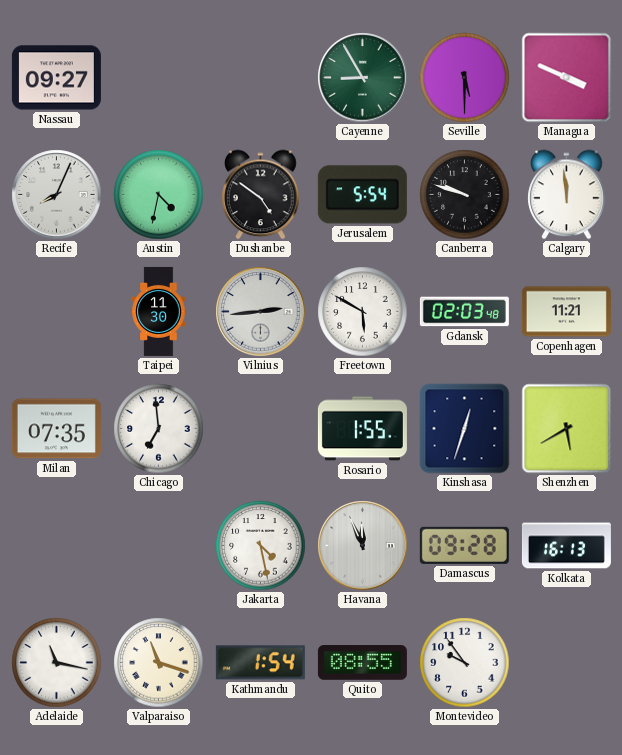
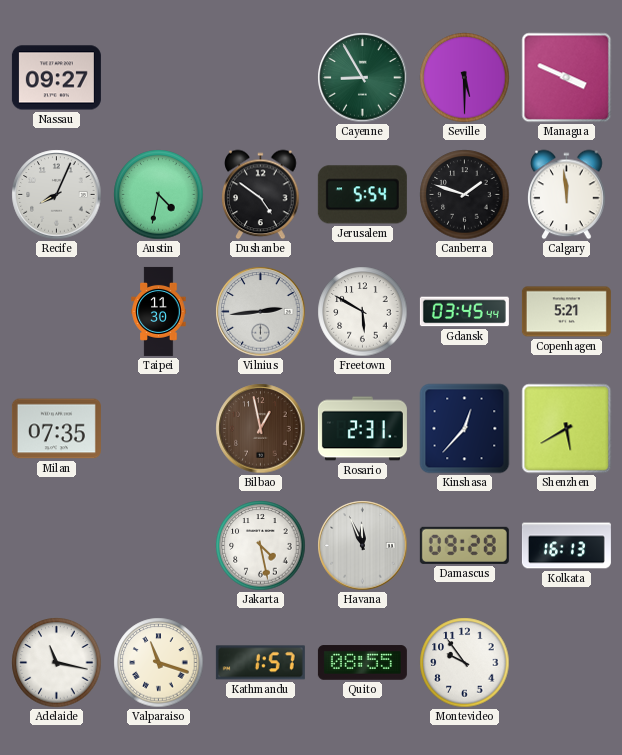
Canberra: 9:48 -> 1:48 (465, 195)
Gdansk: 02:03 -> 03:45 (464, 312)
Copenhagen: 11:21 -> 5:21 (566, 312)
Chicago: 6:59 -> none (159, 429)
Bilbao: none -> 12:58 (261, 429)
Rosario: 1:55 -> 2:31 (362, 429)
Kinshasa: 12:33 -> 12:37 (465, 429)
Kathmandu: 1:54 -> 1:57 (260, 663)
